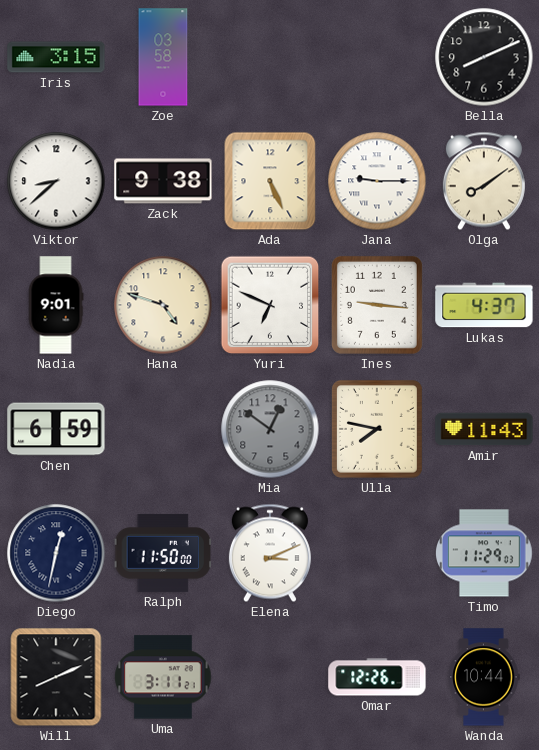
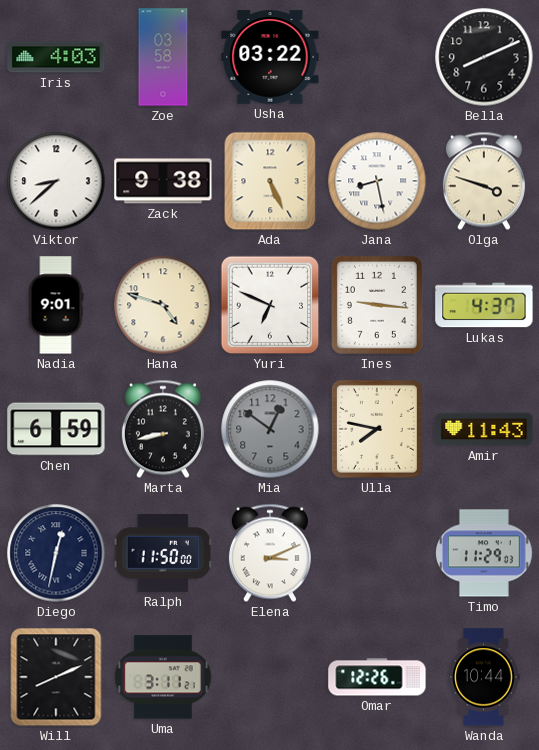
Iris: 3:15 -> 4:03 (56, 57)
Usha: none -> 03:22 (270, 57)
Jana: 9:15 -> 8:28 (377, 181)
Olga: 8:09 -> 3:48 (484, 181)
Marta: none -> 8:43 (163, 429)
